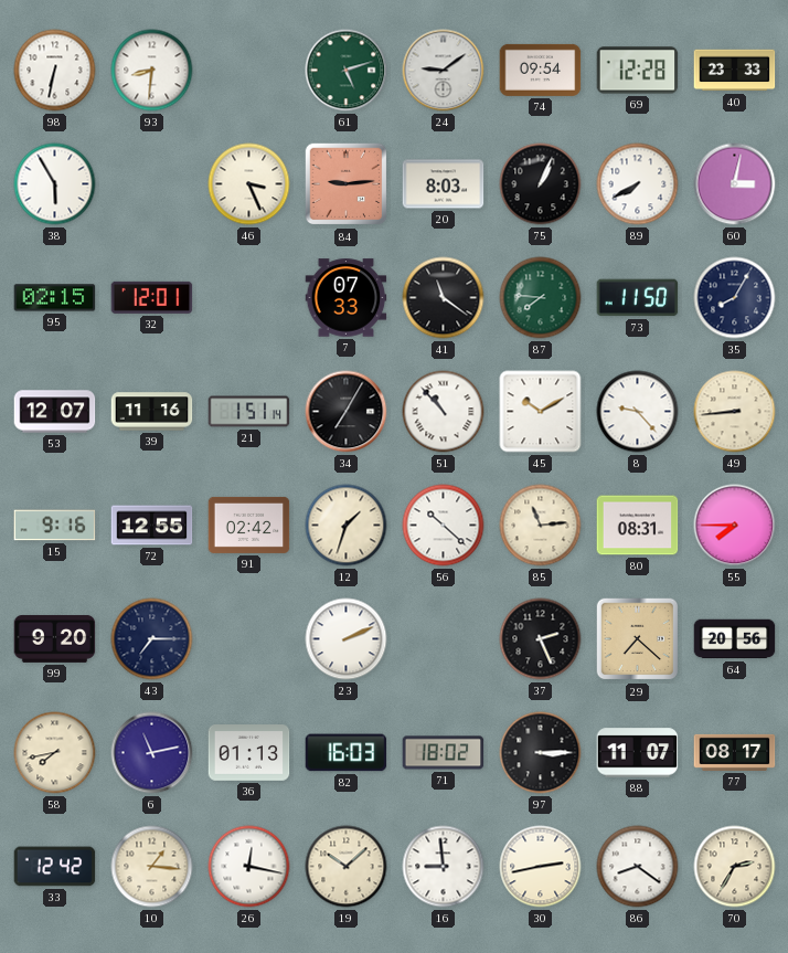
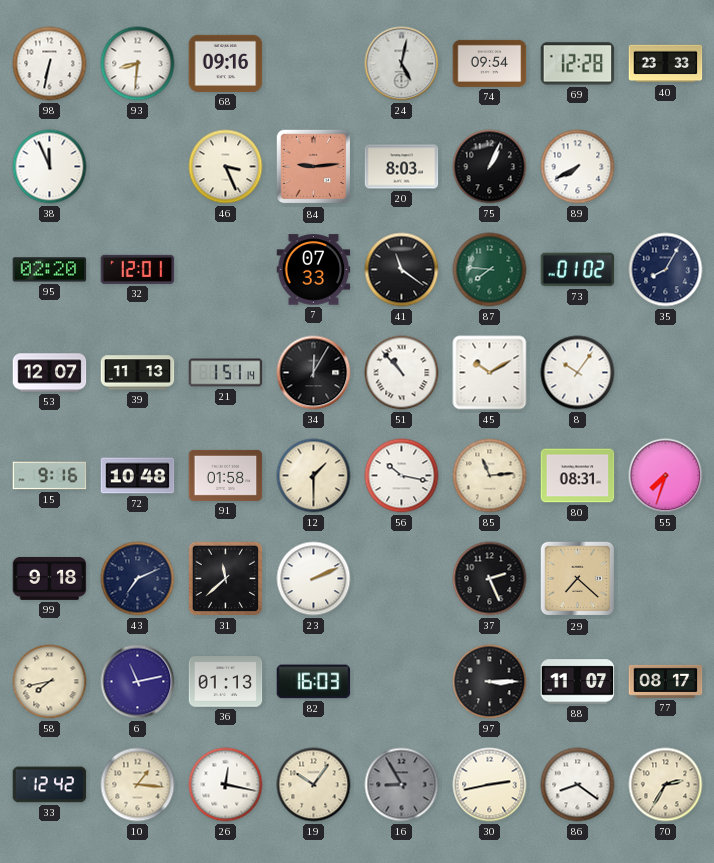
68: none -> 09:16 (226, 63)
61: 5:12 -> none (347, 71)
24: 9:09 -> 5:02 (402, 64)
38: 5:55 -> 11:56 (50, 167)
60: 3:02 -> none (735, 184)
95: 02:15 -> 02:20 (50, 270)
73: 11:50 -> 01:02 (578, 270)
39: 11:16 -> 11:13 (138, 373)
34: 7:05 -> 12:05 (314, 373)
8: 9:23 -> 10:06 (578, 373)
49: 8:44 -> none (735, 412)
72: 12:55 -> 10:48 (138, 476)
91: 02:42 -> 01:58 (226, 475)
12: 1:33 -> 1:30 (314, 476)
56: 10:22 -> 10:17 (402, 476)
55: 7:45 -> 7:33 (666, 476)
99: 9:20 -> 9:18 (50, 578)
43: 7:15 -> 7:11 (138, 579)
31: none -> 11:38 (226, 579)
64: 20:56 -> none (735, 639)
71: 18:02 -> none (444, 753)
19: 10:08 -> 10:06 (314, 785)
16: 8:59 -> 8:55 (402, 785)
16 dial: white -> grey (402, 785)
